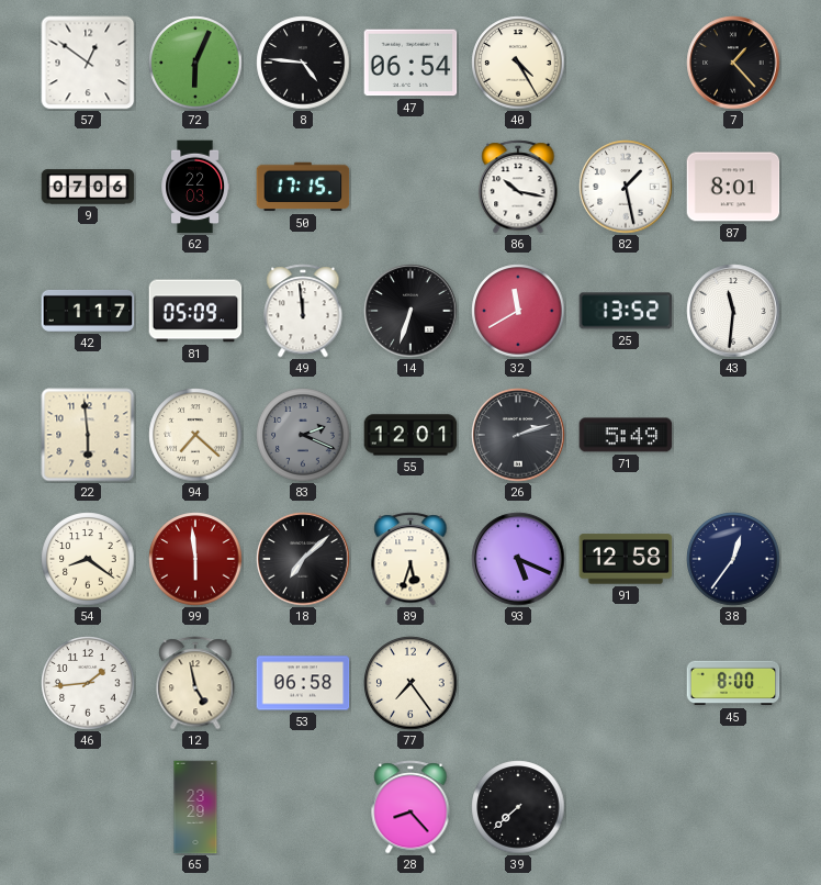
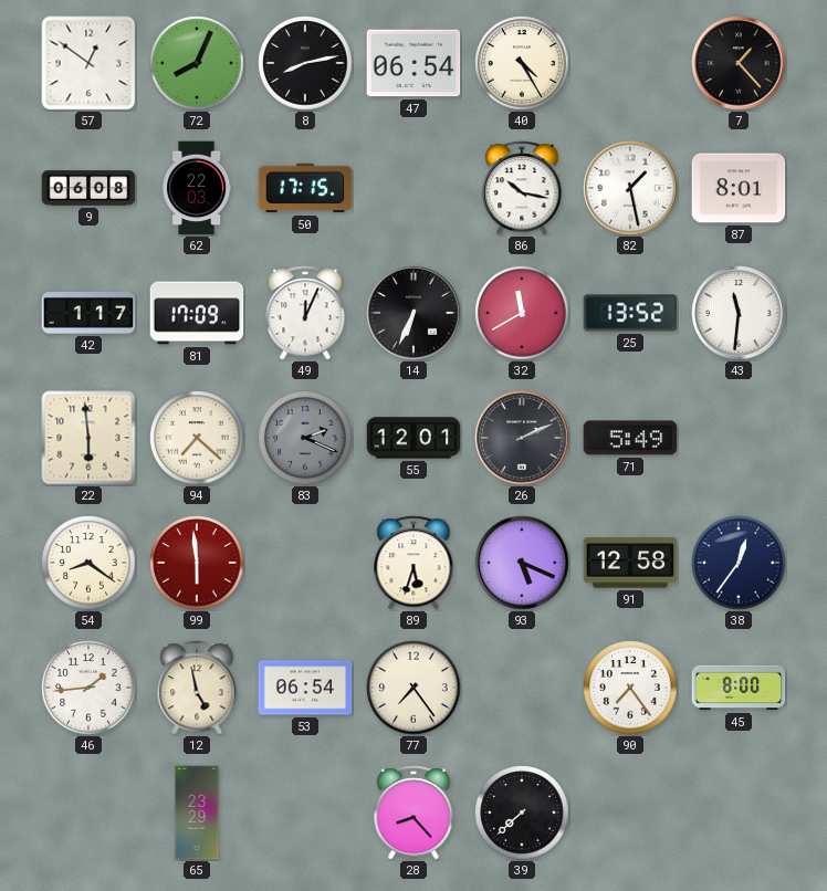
72: 6:04 -> 8:04 (197, 63)
8: 4:46 -> 8:13 (305, 63)
9: 07:06 -> 06:08 (88, 188)
81: 05:09 -> 17:09 (197, 313)
49: 11:59 -> 12:04 (305, 313)
14: 6:33 -> 6:34 (414, 313)
26: 2:12 -> 2:11 (522, 438)
18: 7:08 -> none (303, 559)
53: 06:58 -> 06:54 (305, 688)
90: none -> 7:24 (630, 688)
